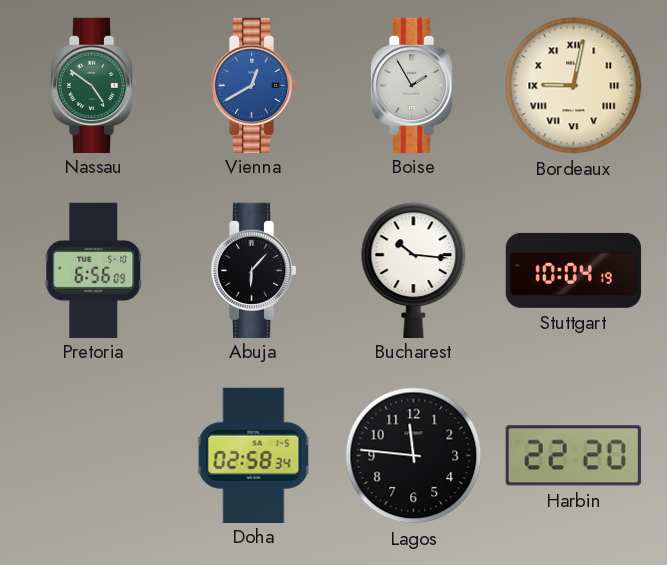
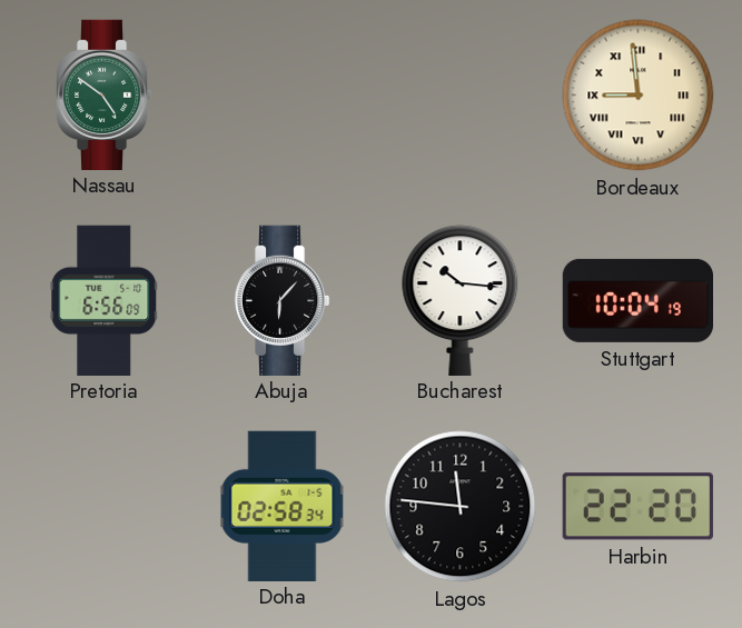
Vienna: 12:40 -> none (253, 85)
Boise: 1:55 -> none (413, 85)
Bordeaux: 9:02 -> 8:59 (639, 96)
